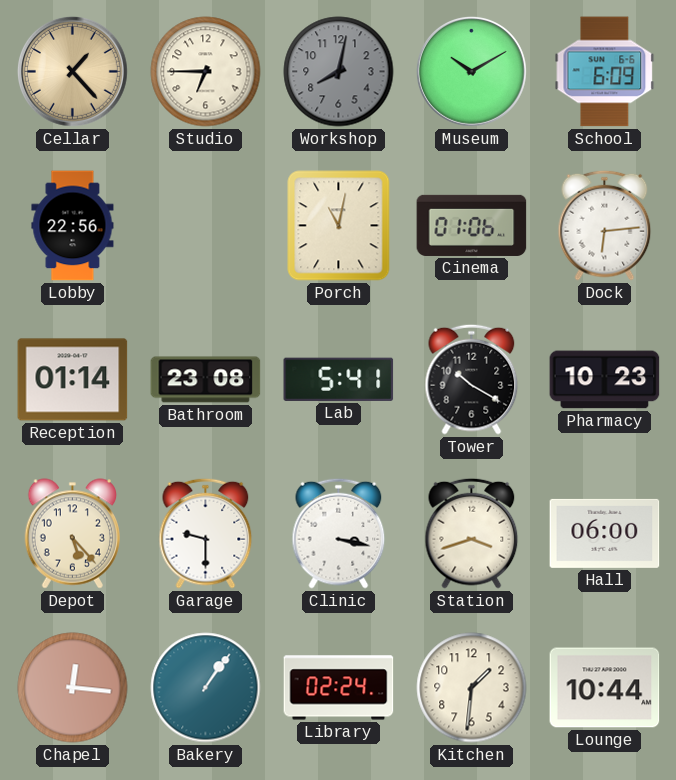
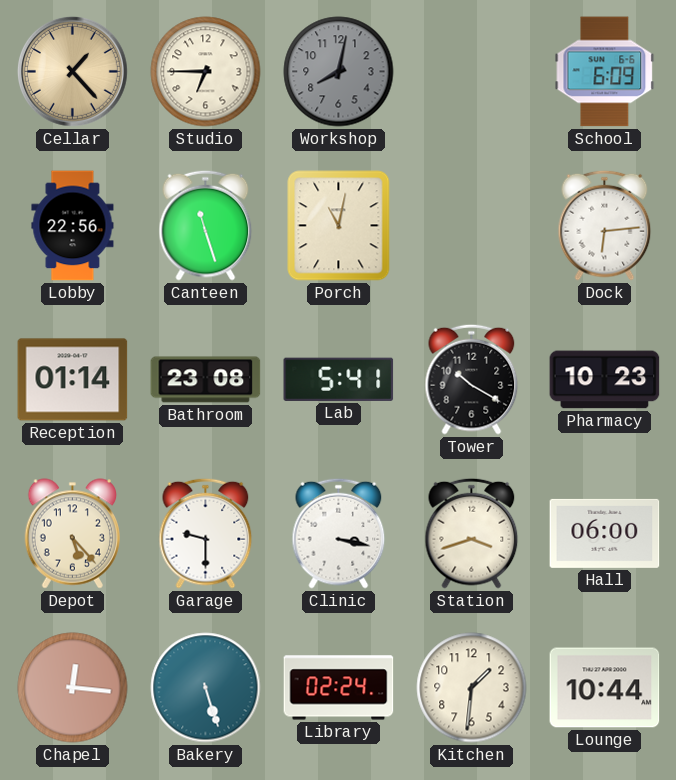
Museum: 10:10 -> none (471, 71)
Canteen: none -> 11:27 (206, 225)
Cinema: 01:06 -> none (472, 225)
Bakery: 1:06 -> 5:27 (206, 688)
